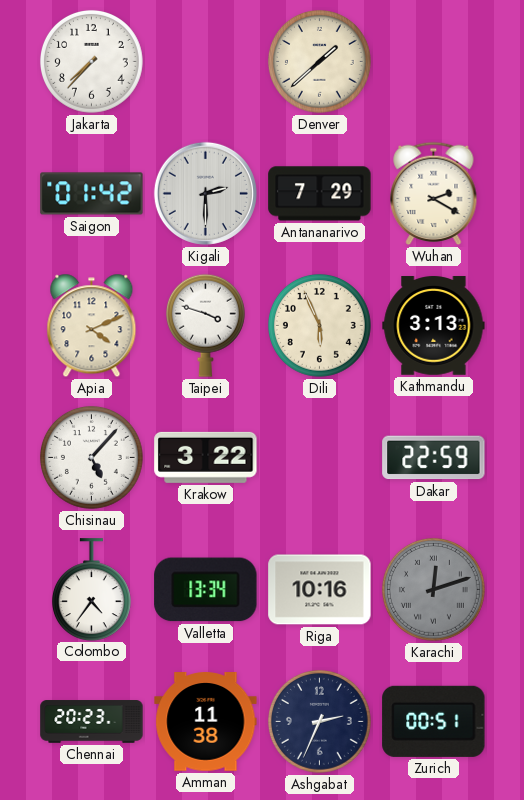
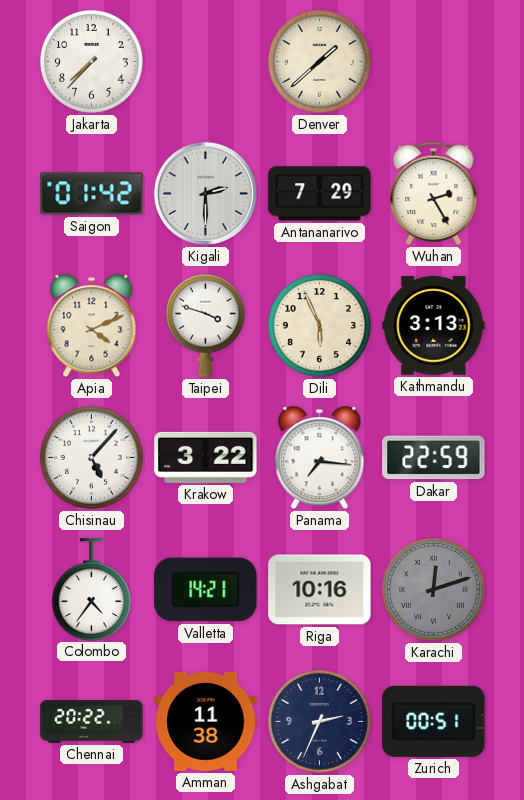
Wuhan: 2:20 -> 2:25 (434, 194)
Panama: none -> 7:16 (320, 458)
Valletta: 13:34 -> 14:21 (206, 590)
Chennai: 20:23 -> 20:22 (92, 722)
